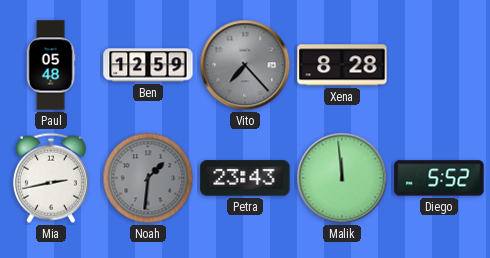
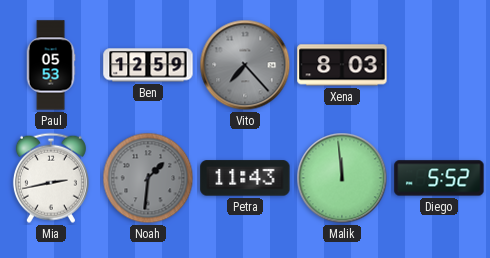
Paul: 05:48 -> 05:53 (51, 65)
Xena: 8:28 -> 8:03 (342, 65)
Petra: 23:43 -> 11:43 (245, 178)
